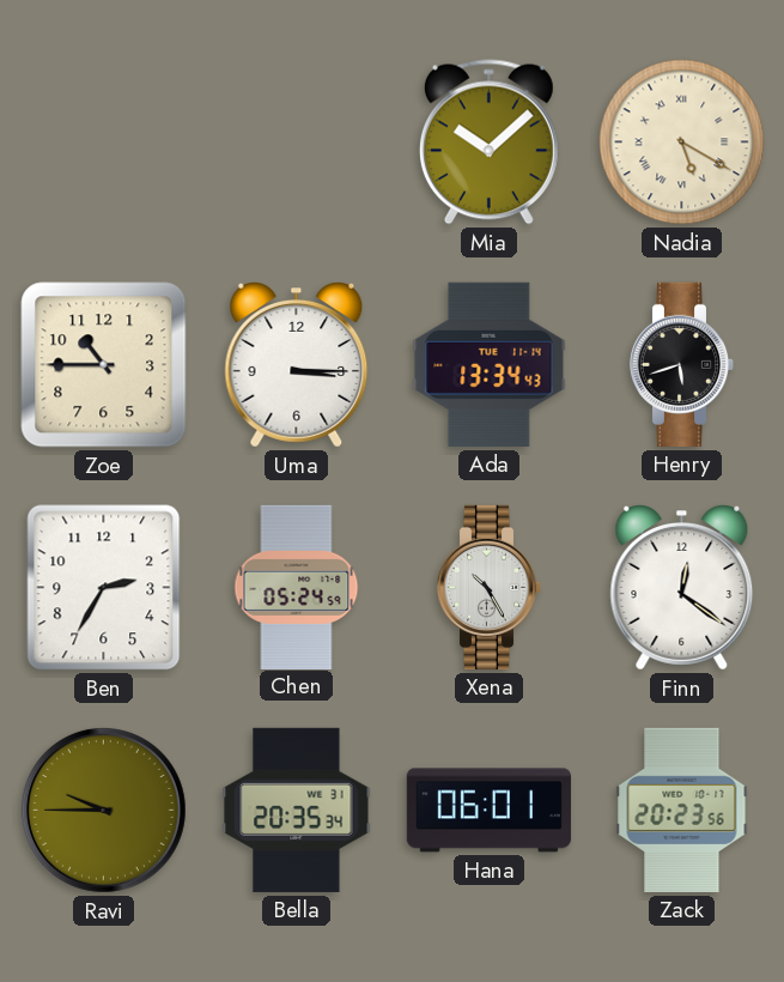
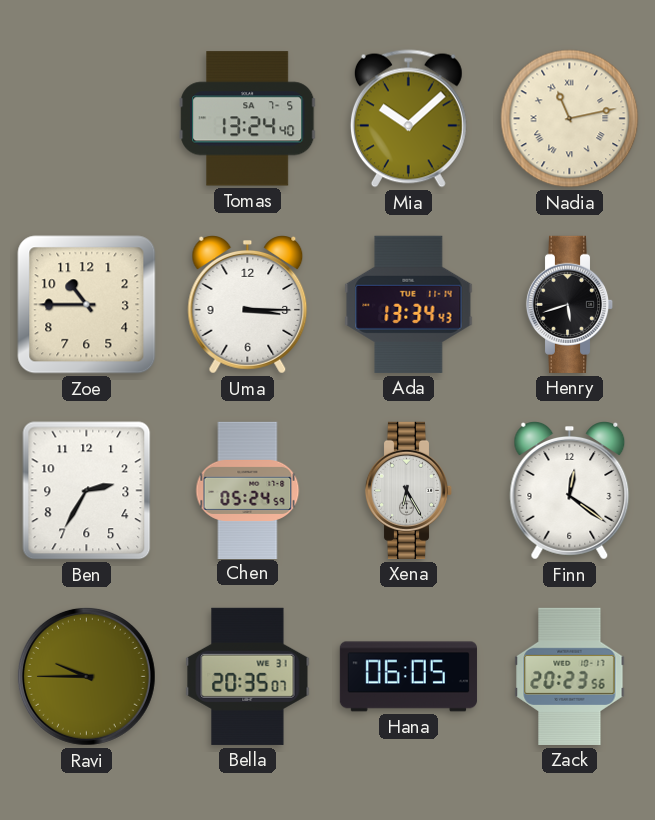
Tomas: none -> 13:24 (248, 119)
Nadia: 5:20 -> 11:13 (570, 119)
Xena: 10:25 -> 6:25 (409, 490)
Bella: 20:35:34 -> 20:35:07 (248, 676)
Hana: 06:01 -> 06:05 (408, 677)
